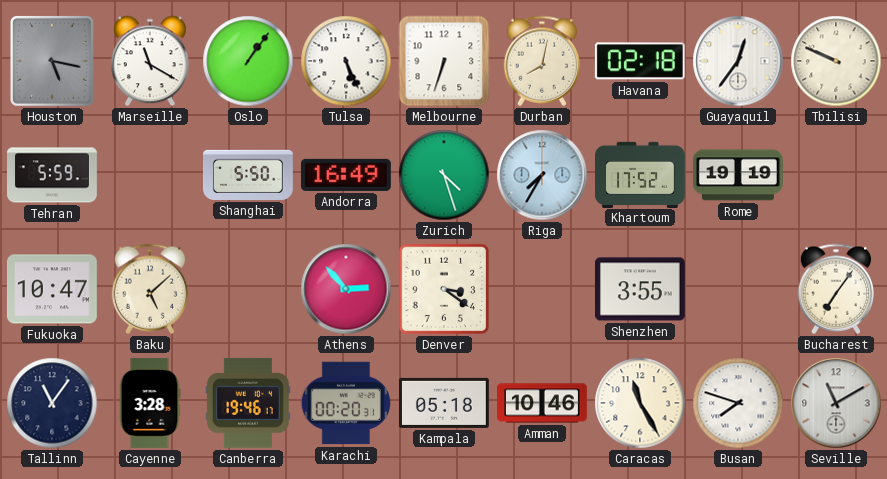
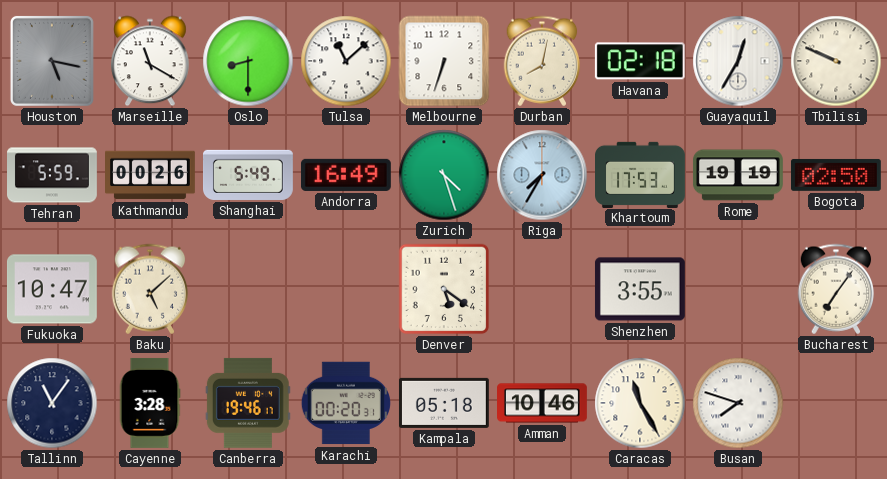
Oslo: 1:06 -> 8:30 (248, 61)
Tulsa: 5:26 -> 11:08 (346, 61)
Guayaquil: 12:36 -> 12:35 (738, 61)
Kathmandu: none -> 00:26 (151, 175)
Shanghai: 5:50 -> 5:49 (249, 175)
Khartoum: 17:52 -> 17:53 (641, 174)
Bogota: none -> 02:50 (836, 175)
Athens: 2:53 -> none (346, 289)
Denver: 3:21 -> 5:21 (444, 289)
Seville: 11:10 -> none (836, 403)
